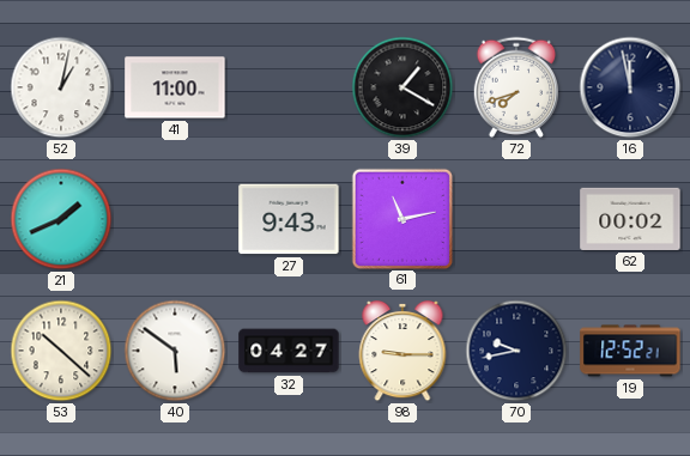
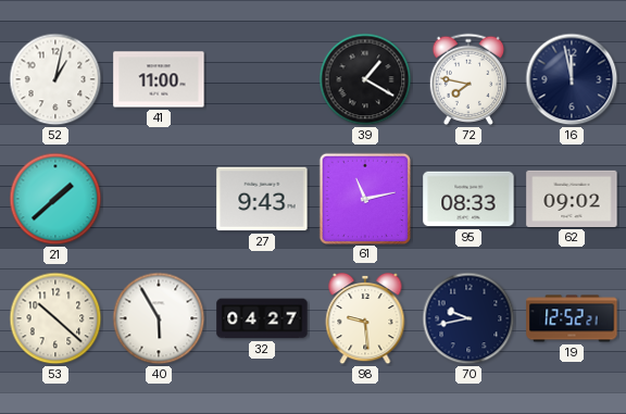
72: 7:42 -> 7:47 (467, 79)
21: 1:41 -> 1:38 (55, 199)
95: none -> 08:33 (468, 199)
62: 00:02 -> 09:02 (572, 199)
40: 5:51 -> 5:55 (159, 318)
98: 9:15 -> 9:29 (365, 318)
